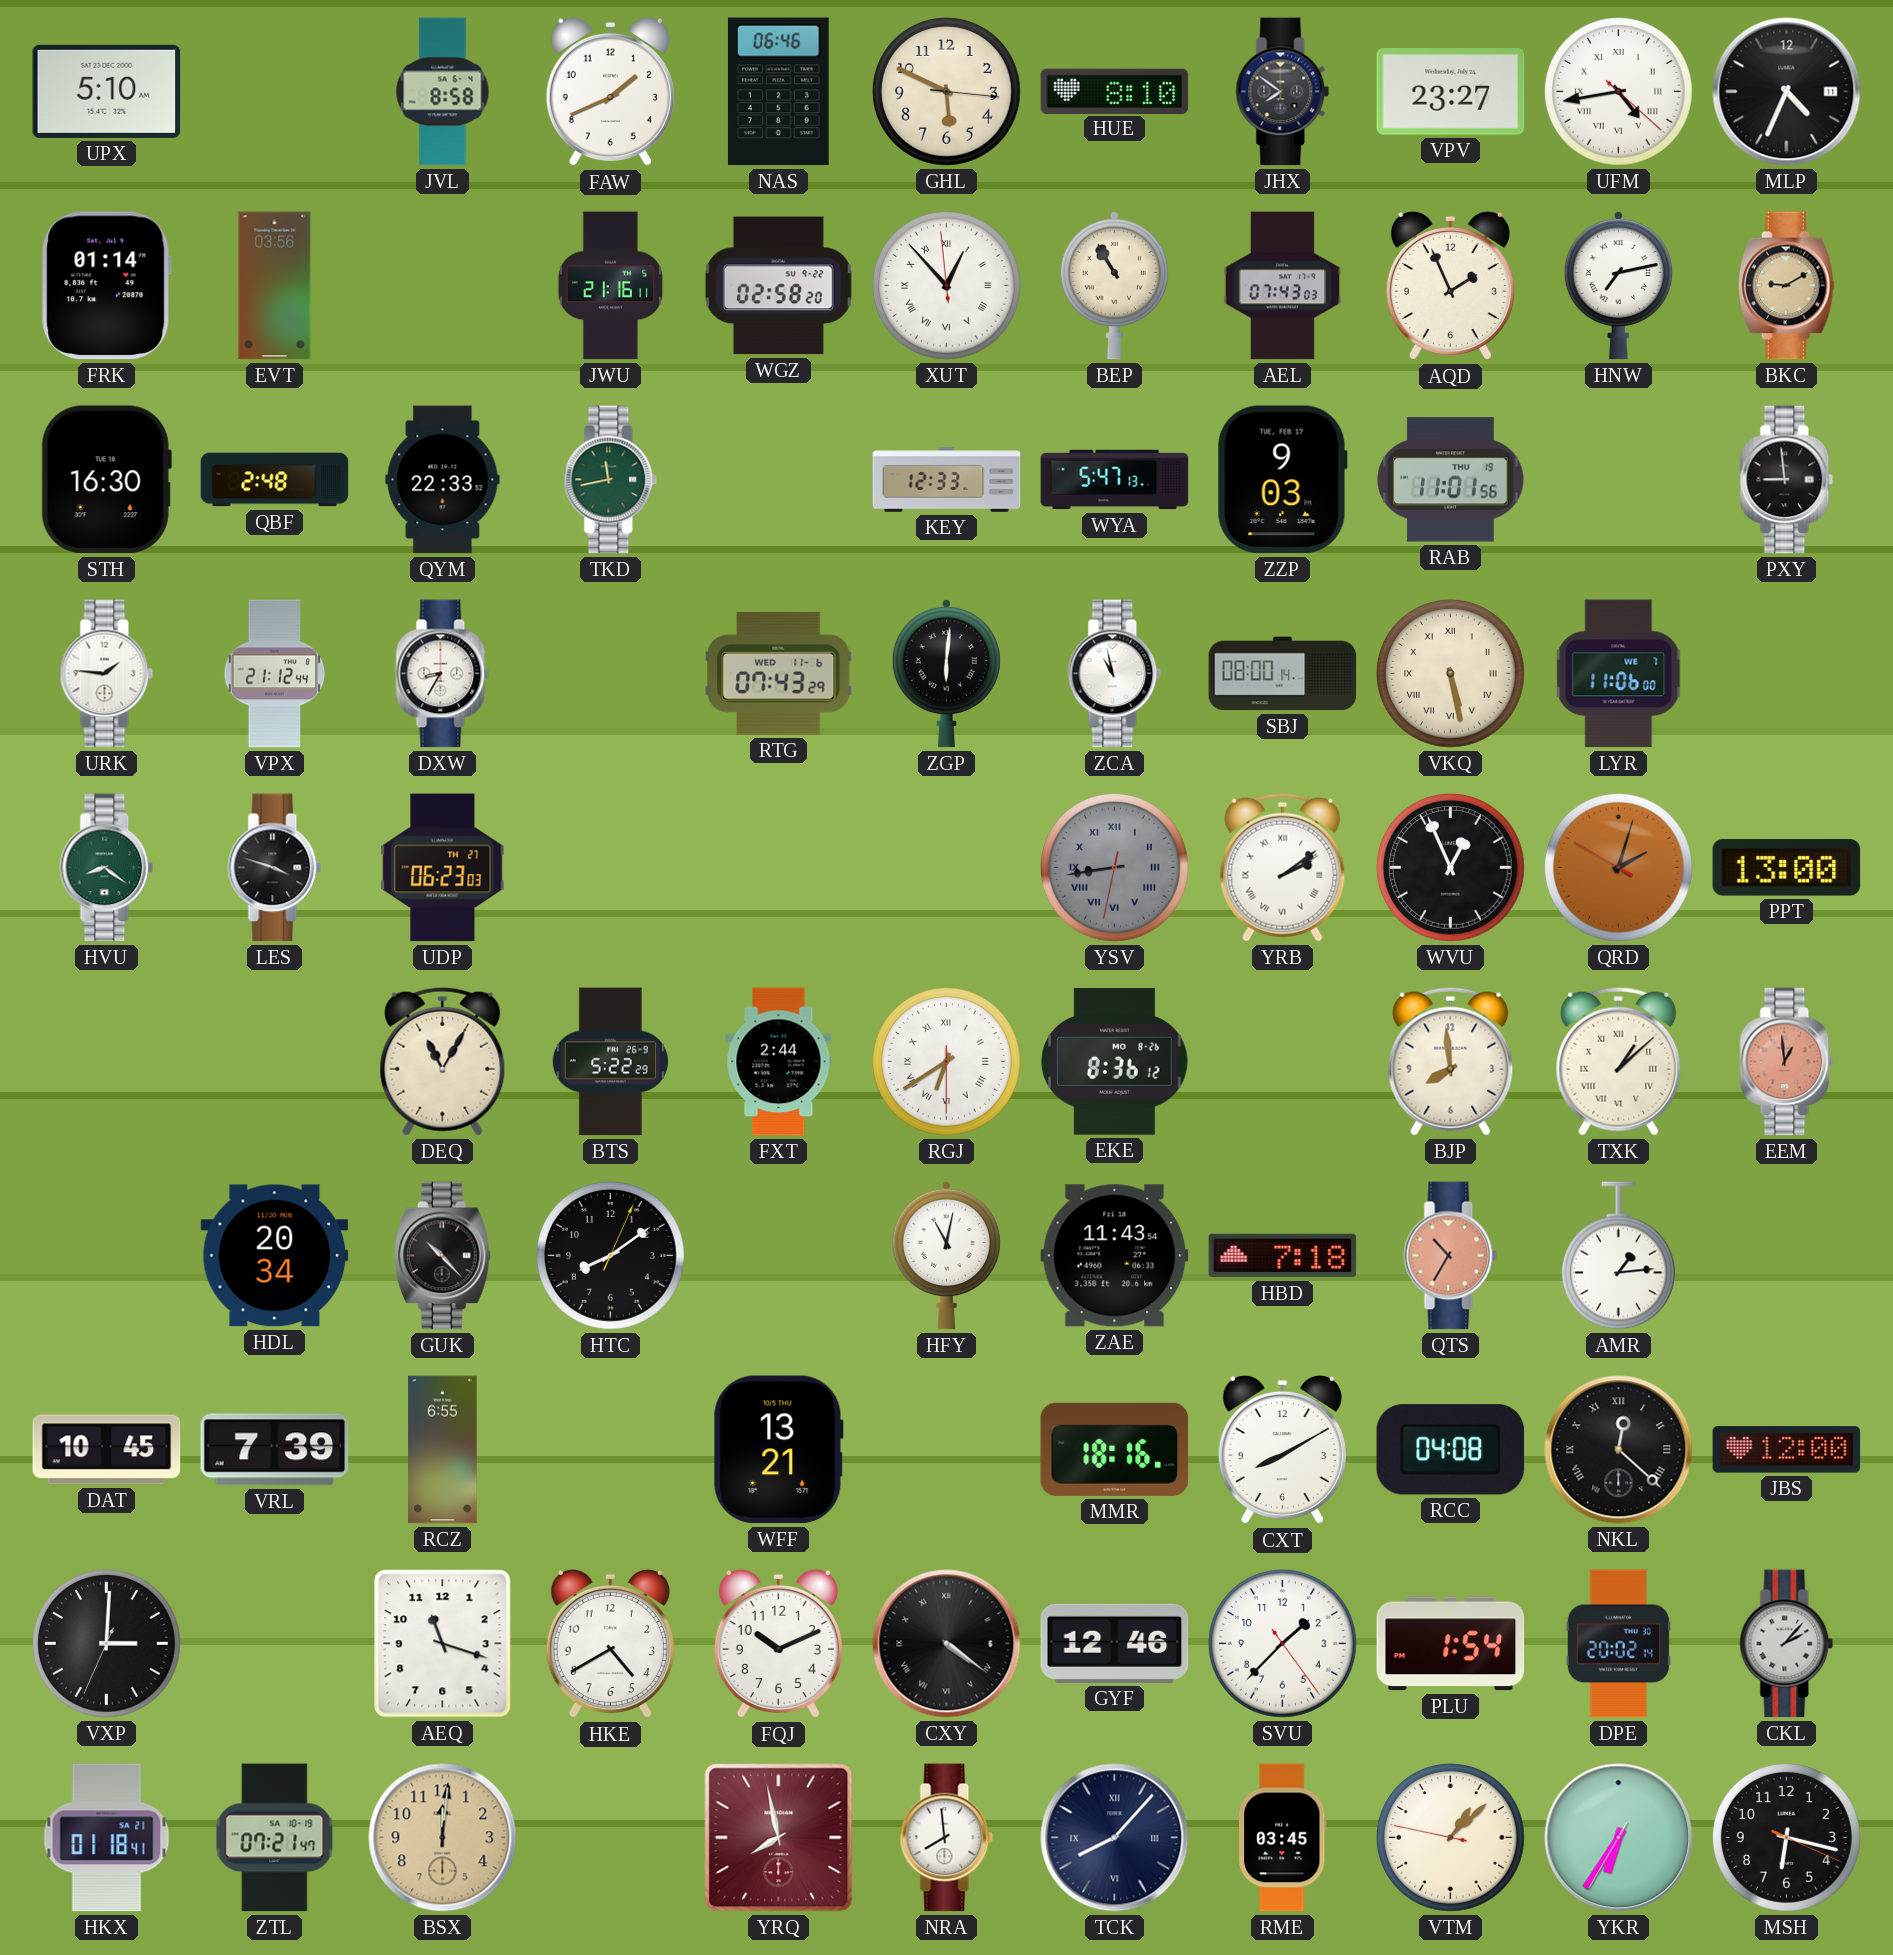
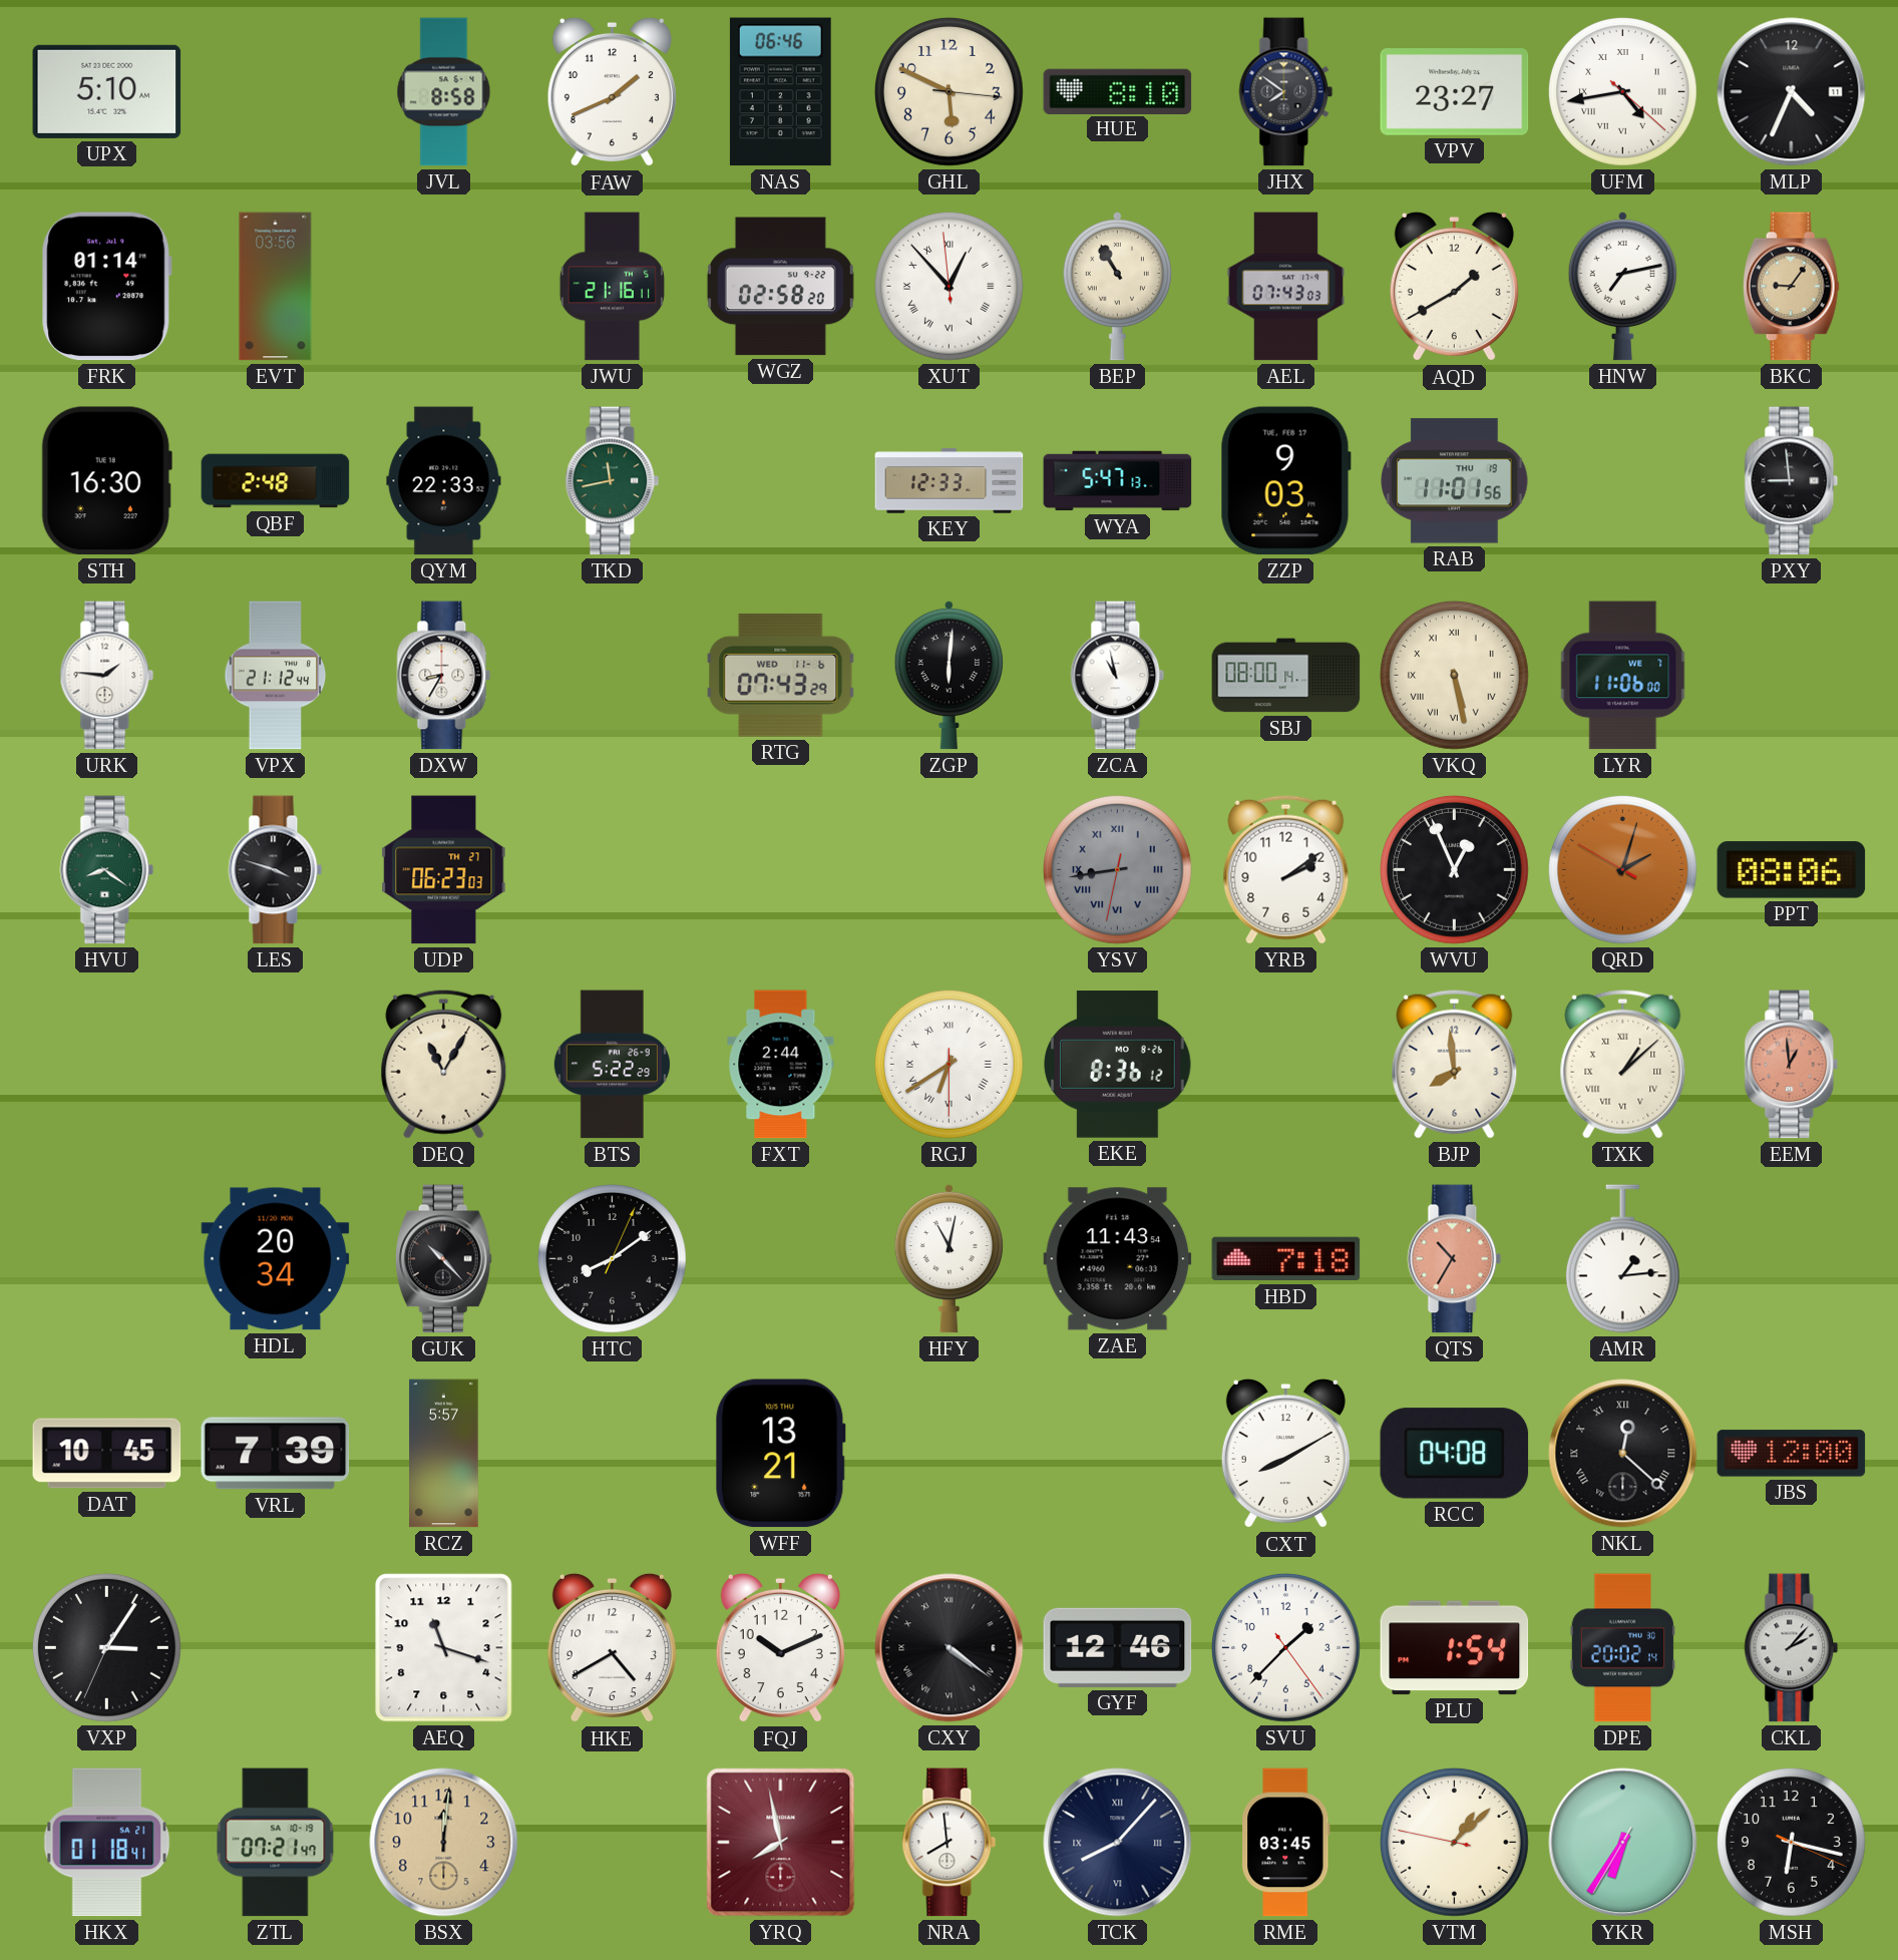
AQD: 1:56 -> 1:40 (1454, 287)
BKC: 9:10 -> 9:06 (1791, 287)
YRB numerals: Roman -> Arabic (1286, 869)
PPT: 13:00 -> 08:06 (1792, 870)
RCZ: 6:55 -> 5:57 (444, 1454)
MMR: 18:16 -> none (1115, 1449)
VXP: 3:00 -> 3:05 (107, 1648)
